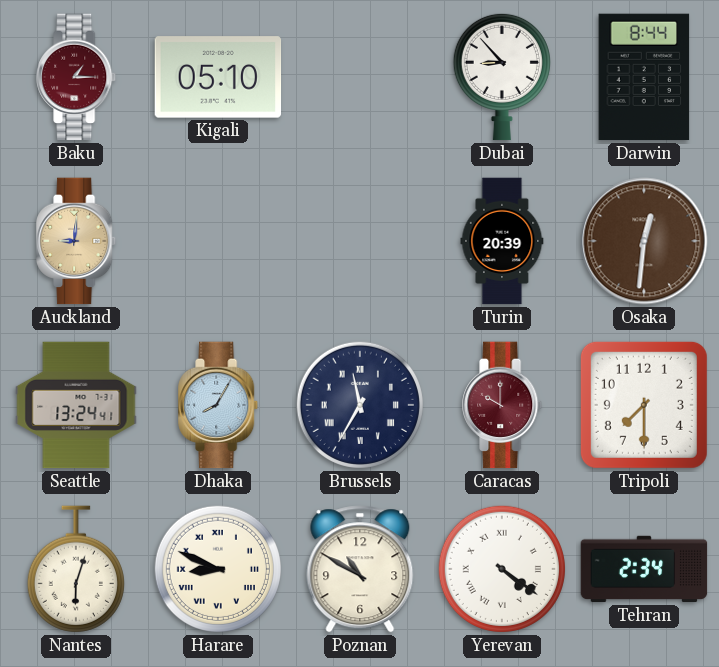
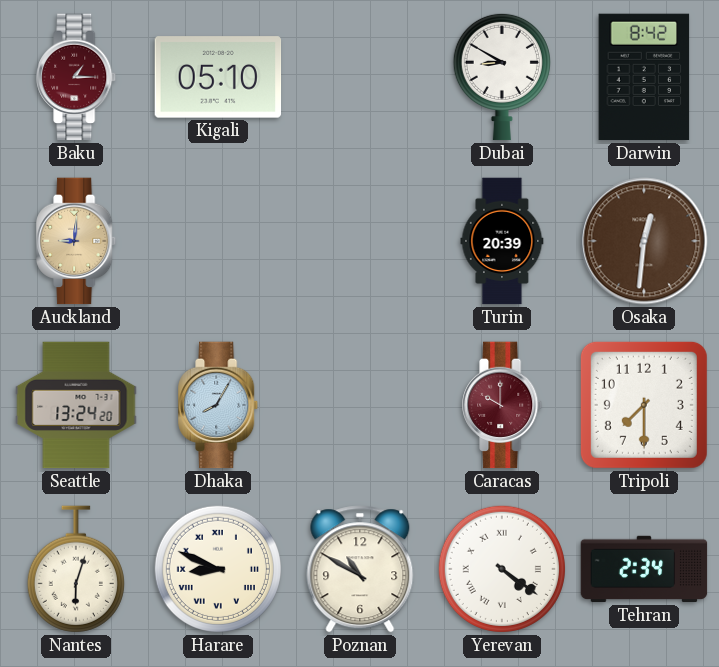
Dubai: 8:53 -> 8:50 (502, 77)
Darwin: 8:44 -> 8:42 (644, 77)
Seattle: 13:24:41 -> 13:24:20 (76, 405)
Brussels: 11:35 -> none (360, 405)
